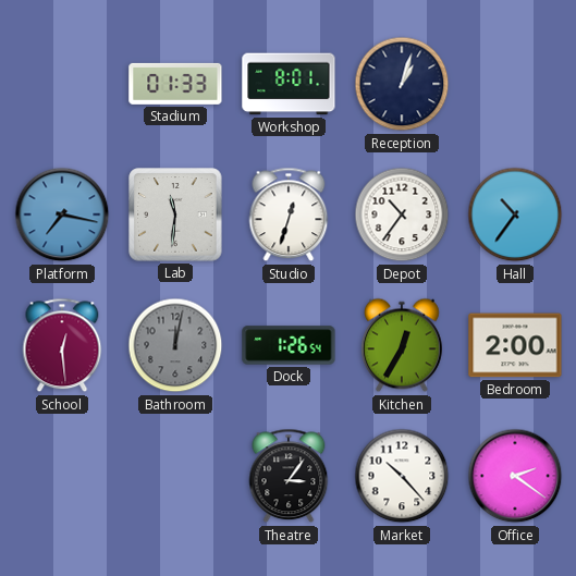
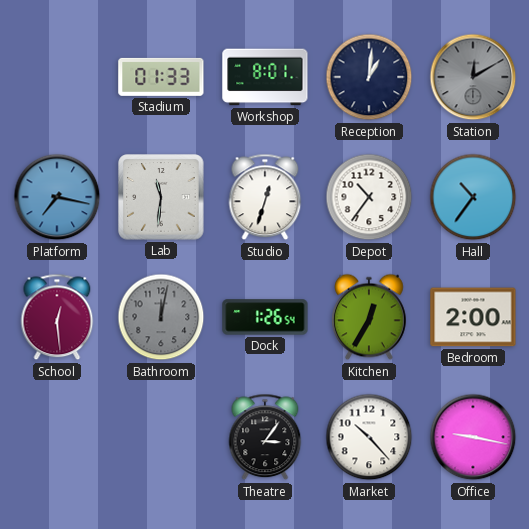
Reception: 1:03 -> 1:01 (369, 77)
Station: none -> 12:10 (473, 77)
Office: 2:21 -> 9:17 (473, 437)
